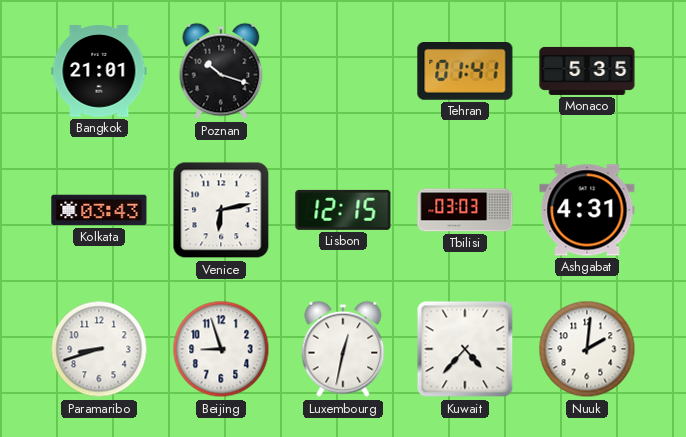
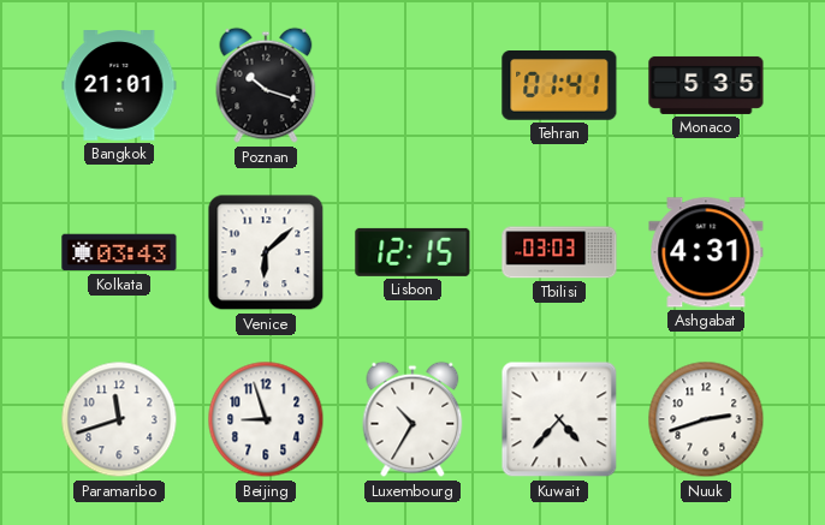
Venice: 6:13 -> 6:08 (266, 252)
Paramaribo: 8:42 -> 11:42 (119, 419)
Luxembourg: 12:32 -> 10:35 (412, 419)
Nuuk: 2:01 -> 2:42 (706, 419)
